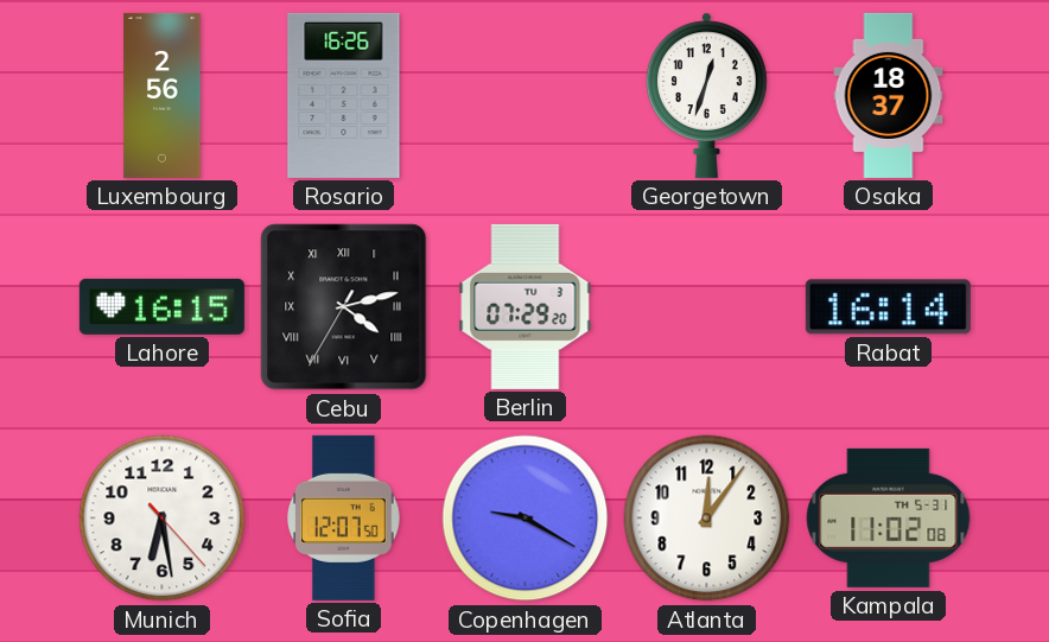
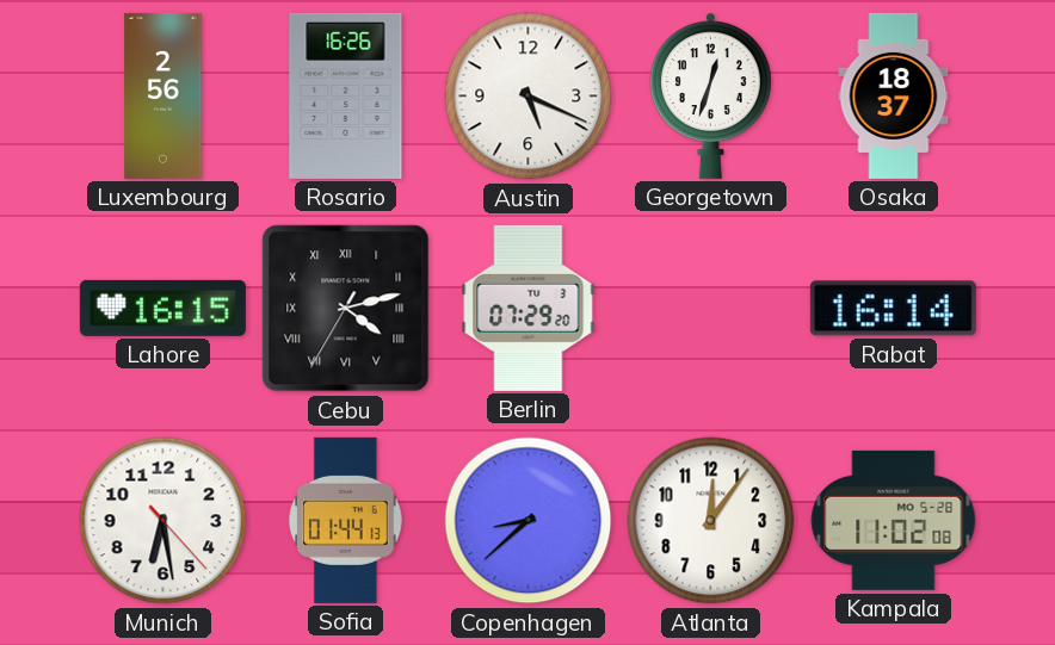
Austin: none -> 5:19 (529, 97)
Sofia: 12:07 -> 01:44 (346, 520)
Copenhagen: 9:20 -> 8:38 (529, 521)
Kampala date: TH 5-31 -> MO 5-28 (894, 520)
